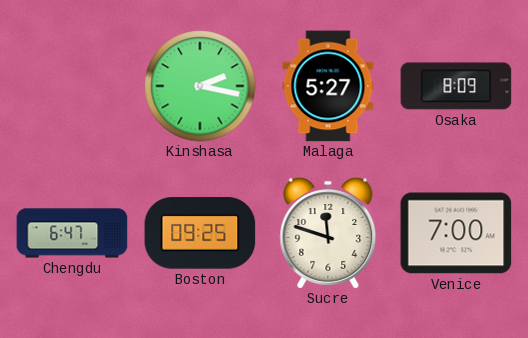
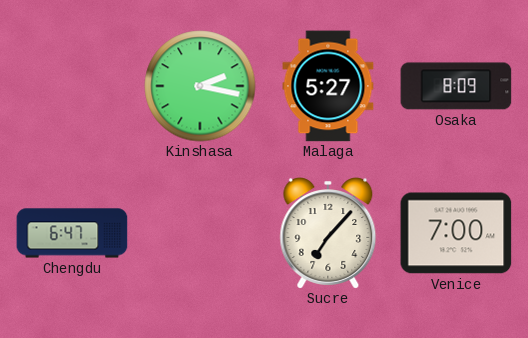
Boston: 09:25 -> none (200, 233)
Sucre: 11:48 -> 7:07 (328, 233)
